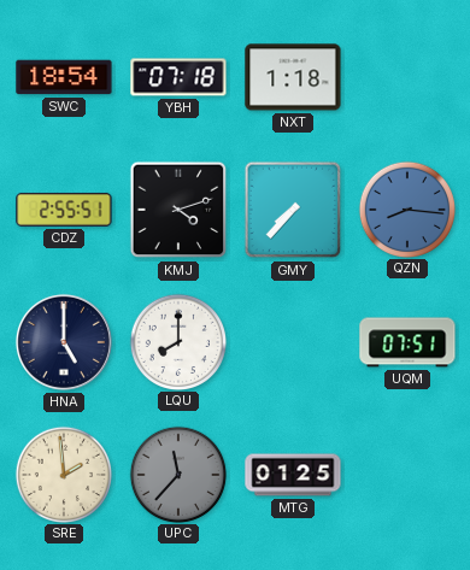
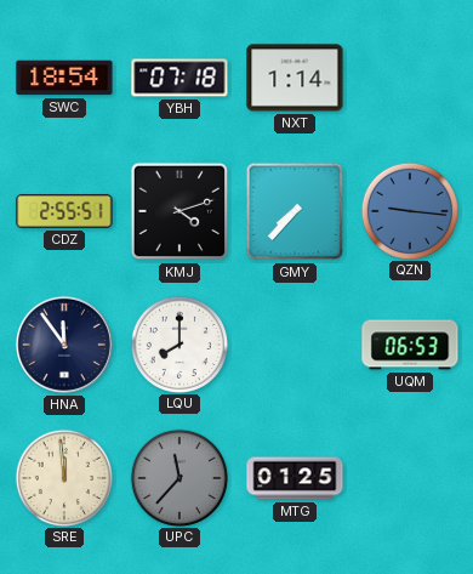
NXT: 1:18 -> 1:14 (295, 78)
QZN: 8:16 -> 9:16 (409, 210)
HNA: 5:00 -> 11:54 (64, 345)
UQM: 07:51 -> 06:53 (410, 345)
SRE: 1:59 -> 11:59 (63, 477)
